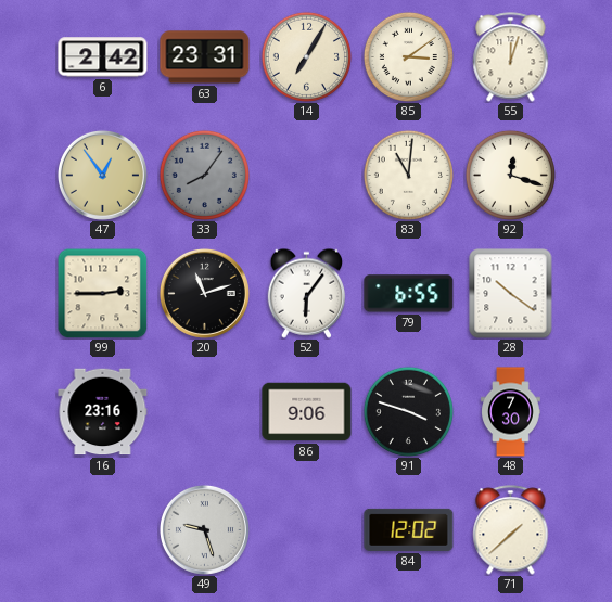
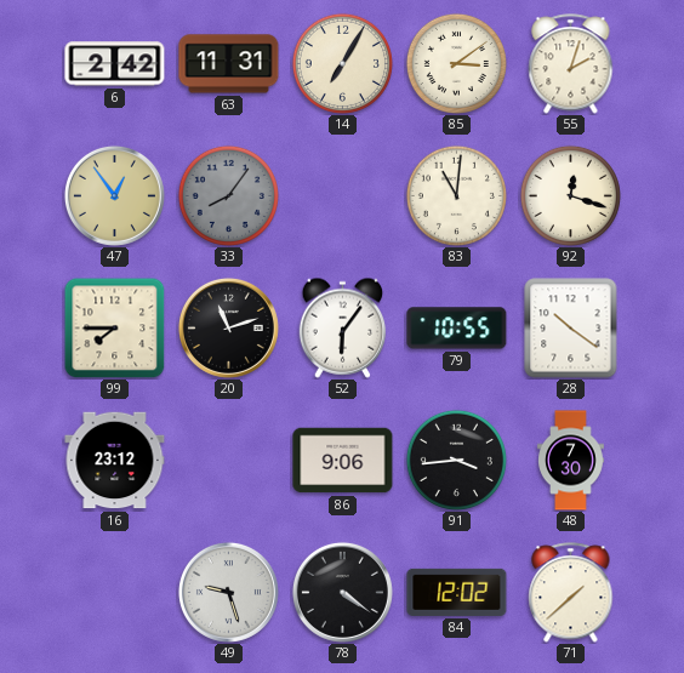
63: 23:31 -> 11:31 (229, 64)
55: 12:03 -> 2:03 (571, 64)
99: 2:45 -> 7:45 (114, 327)
79: 6:55 -> 10:55 (457, 329)
16: 23:16 -> 23:12 (115, 461)
91: 3:48 -> 3:44 (456, 460)
78: none -> 4:21 (342, 592)
